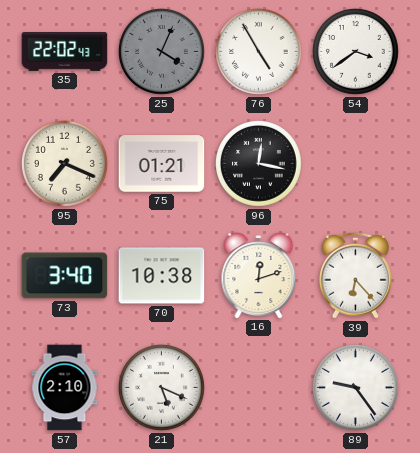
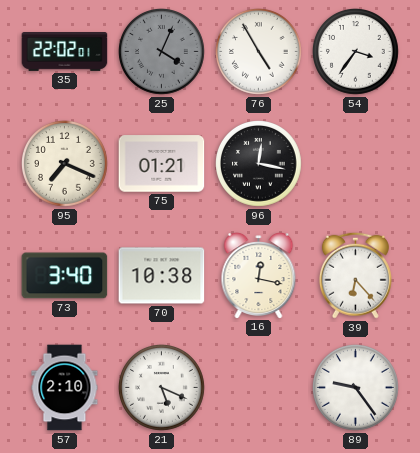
35: 22:02:43 -> 22:02:01 (65, 52)
54: 3:39 -> 3:36 (356, 52)
16: 12:12 -> 12:17 (259, 276)
